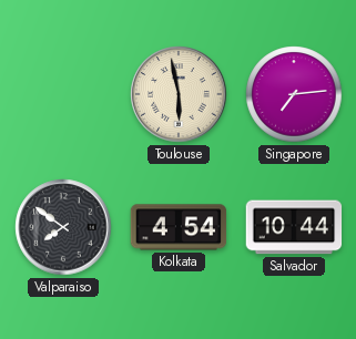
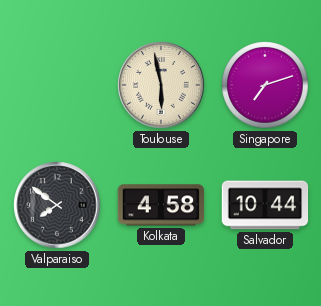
Singapore: 7:14 -> 7:12 (265, 85)
Kolkata: 4:54 -> 4:58 (161, 205)
